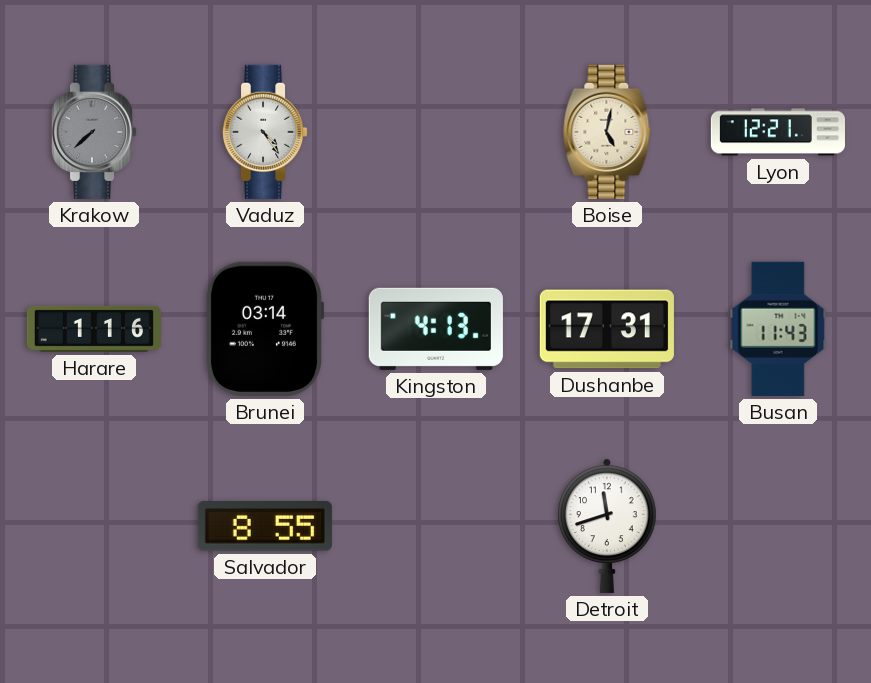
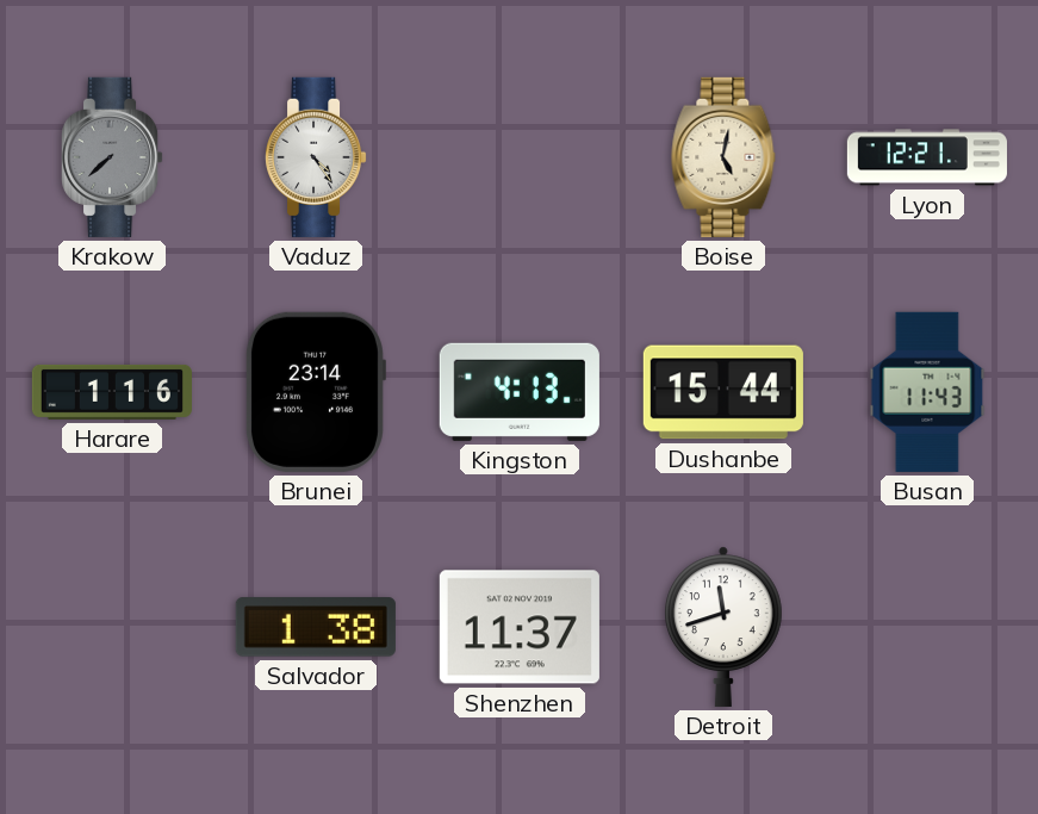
Brunei: 03:14 -> 23:14 (315, 392)
Dushanbe: 17:31 -> 15:44 (723, 392)
Salvador: 8:55 -> 1:38 (316, 627)
Shenzhen: none -> 11:37 (520, 627)
